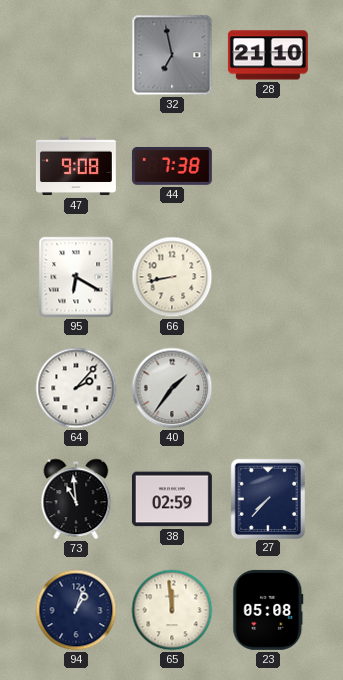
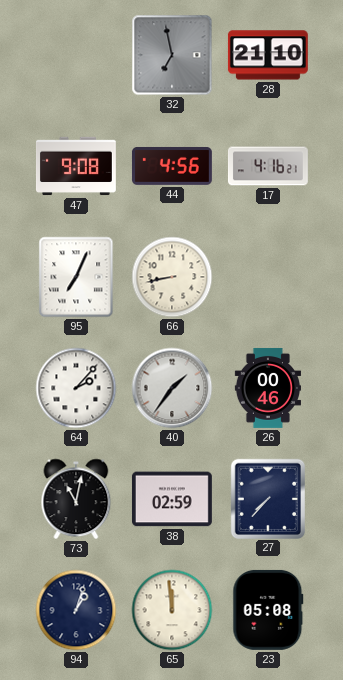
44: 7:38 -> 4:56 (172, 166)
17: none -> 4:16 (268, 166)
95: 6:20 -> 7:04 (76, 277)
26: none -> 00:46 (267, 388)
73: 10:59 -> 11:02 (76, 499)
